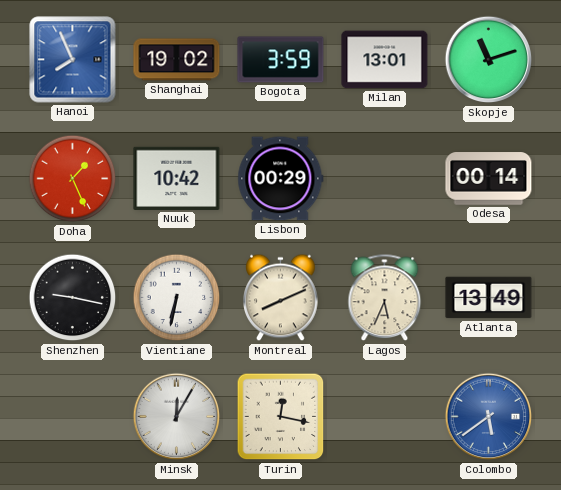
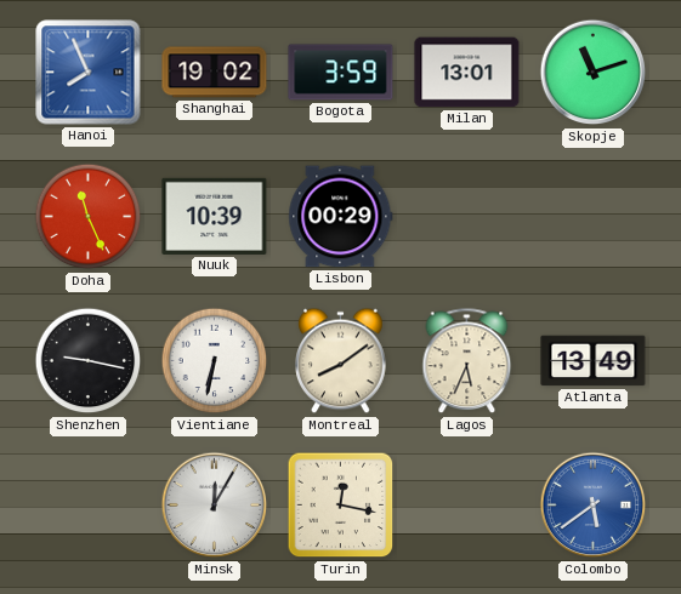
Doha: 1:26 -> 11:26 (89, 217)
Nuuk: 10:42 -> 10:39 (215, 216)
Odesa: 00:14 -> none (489, 179)
Montreal: 8:11 -> 8:09 (341, 361)
